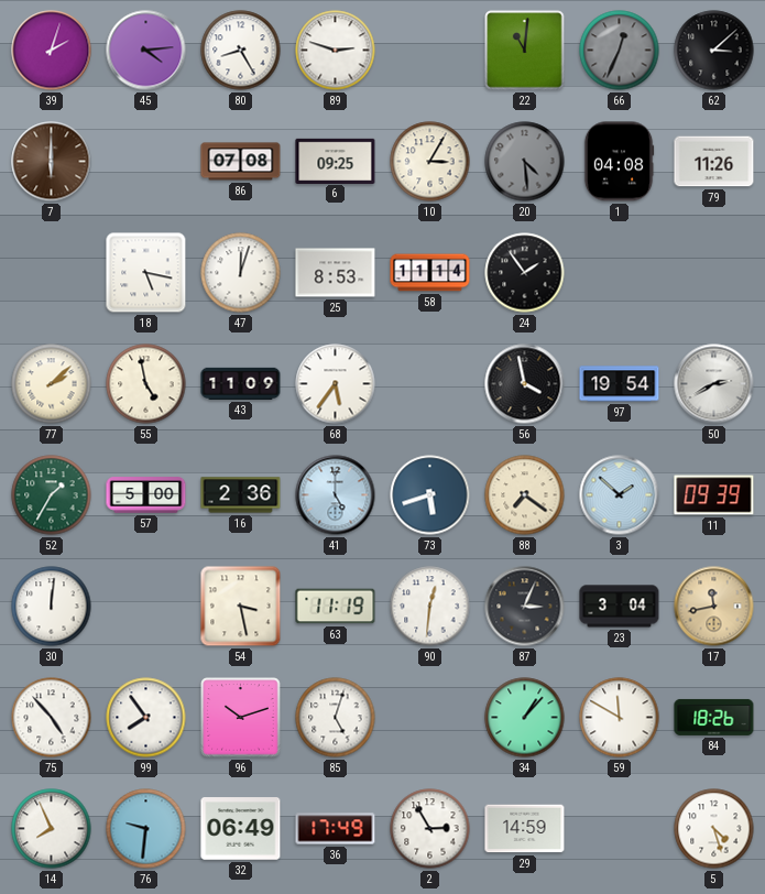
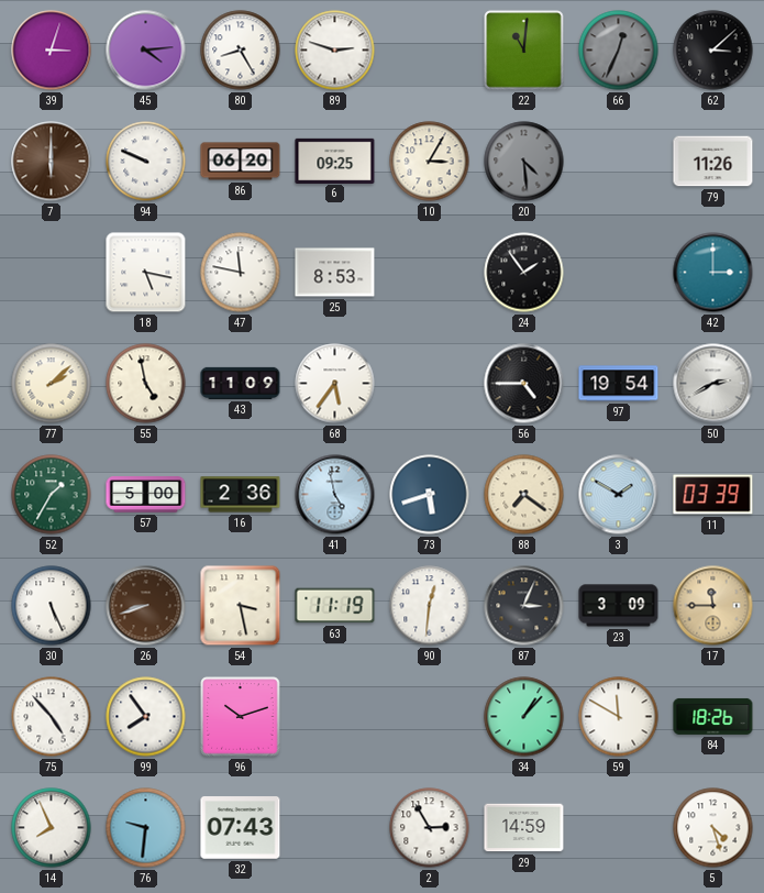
39: 2:03 -> 3:03 (52, 51)
94: none -> 9:49 (146, 162)
86: 07:08 -> 06:20 (241, 162)
1: 04:08 -> none (619, 162)
47: 12:03 -> 11:47 (241, 273)
58: 11:14 -> none (430, 273)
42: none -> 3:00 (713, 273)
56: 3:58 -> 4:45 (524, 384)
41: 5:00 -> 4:58 (335, 495)
3: 1:52 -> 1:50 (619, 495)
11: 09:39 -> 03:39 (713, 495)
30: 12:01 -> 5:26 (52, 606)
26: none -> 8:42 (146, 606)
23: 3:04 -> 3:09 (619, 606)
17: 11:43 -> 11:45 (713, 606)
85: 5:03 -> none (336, 718)
32: 06:49 -> 07:43 (241, 828)
36: 17:49 -> none (336, 829)
